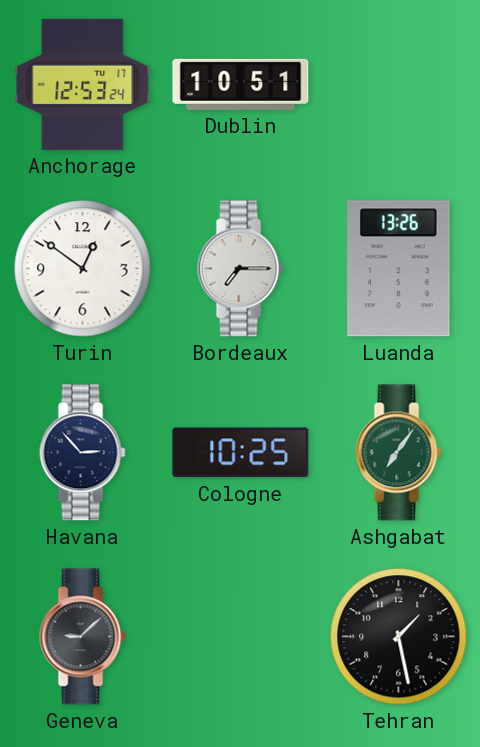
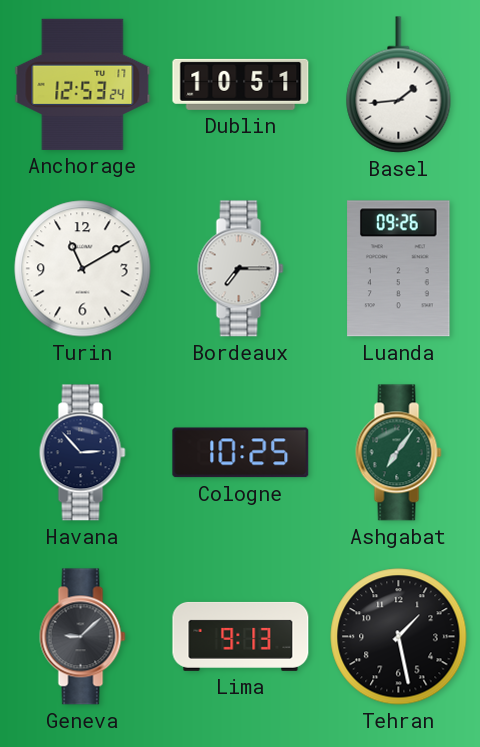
Basel: none -> 1:44 (399, 85)
Turin: 12:51 -> 11:10 (83, 269)
Luanda: 13:26 -> 09:26 (399, 269)
Lima: none -> 9:13 (241, 636)
